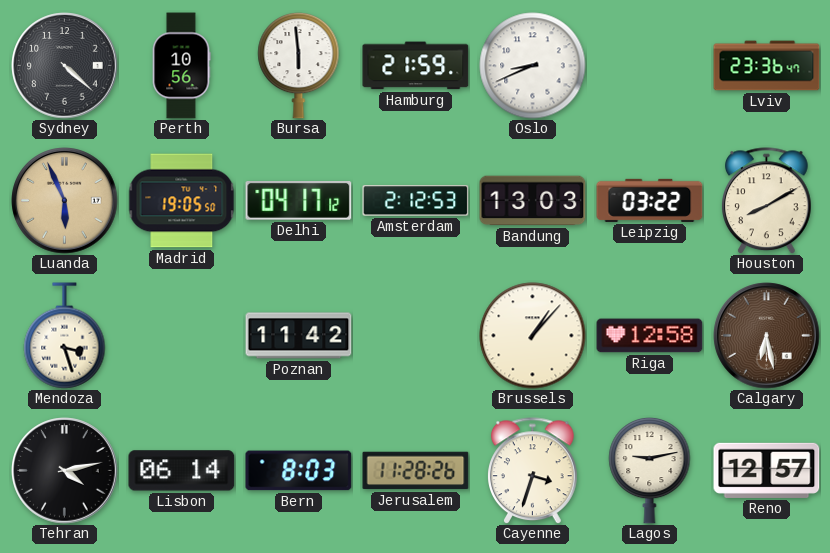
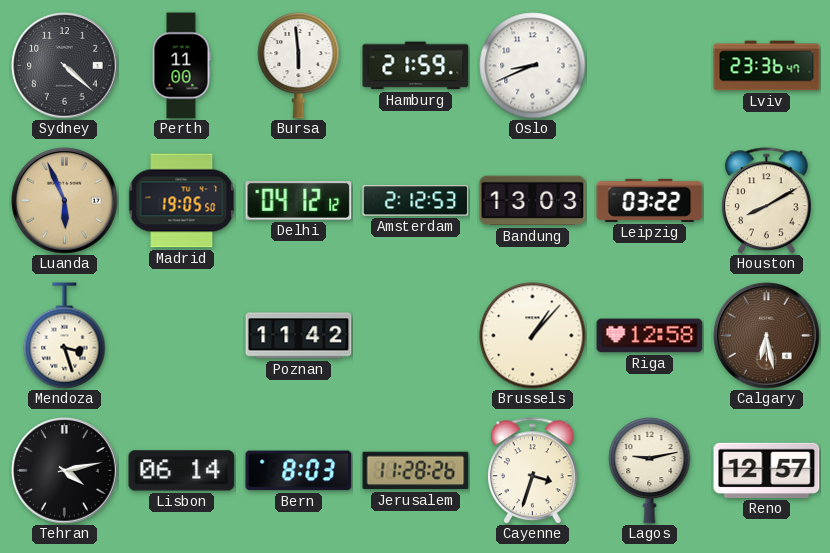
Perth: 10:56 -> 11:00 (181, 66)
Delhi: 04:17 -> 04:12 (299, 201)
